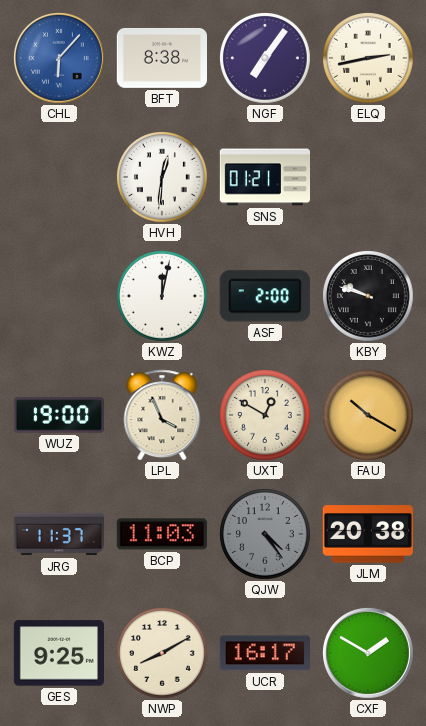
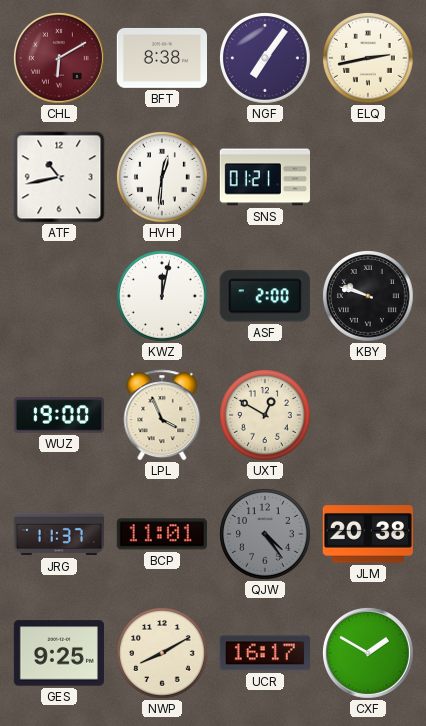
CHL: 6:07 -> 6:10 (59, 58)
CHL dial: blue -> burgundy (59, 58)
ATF: none -> 10:43 (59, 177)
FAU: 10:20 -> none (369, 416)
BCP: 11:03 -> 11:01 (162, 534)
